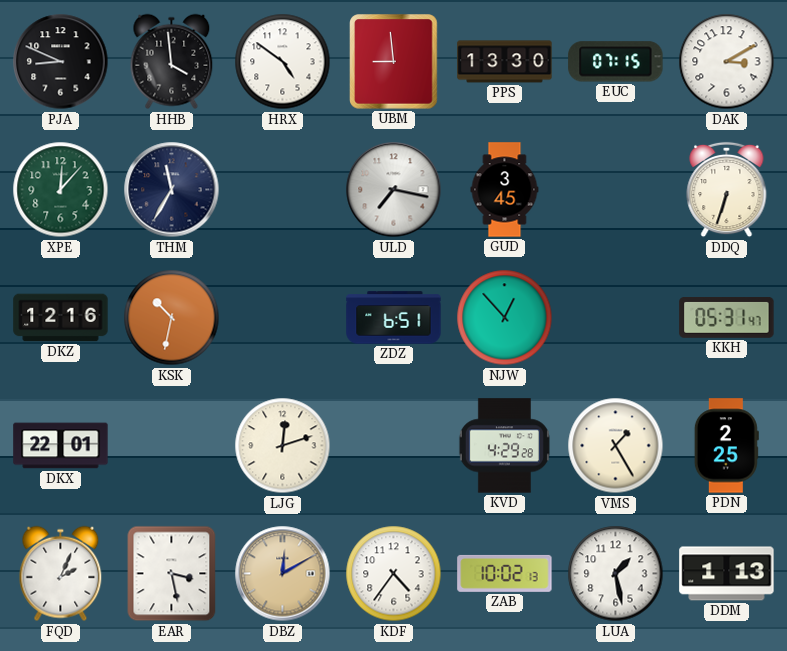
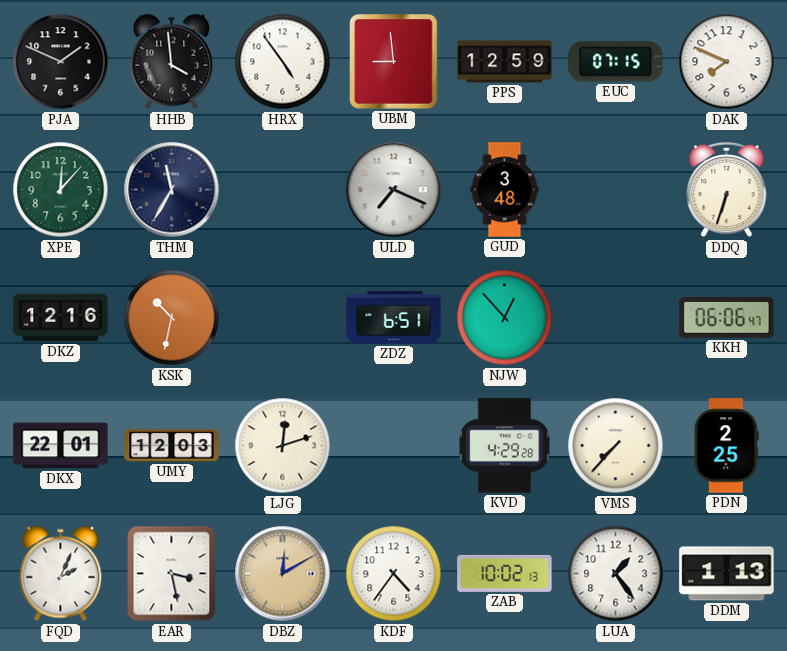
PJA: 8:49 -> 1:49 (61, 62)
HRX: 4:51 -> 4:54 (283, 62)
PPS: 13:30 -> 12:59 (505, 62)
DAK: 3:10 -> 7:49 (727, 62)
ULD: 7:17 -> 7:19 (394, 190)
GUD: 3:45 -> 3:48 (505, 190)
KKH: 05:31 -> 06:06 (727, 318)
UMY: none -> 12:03 (172, 446)
VMS: 1:25 -> 7:37 (616, 446)
LUA: 1:28 -> 1:24 (616, 574)
